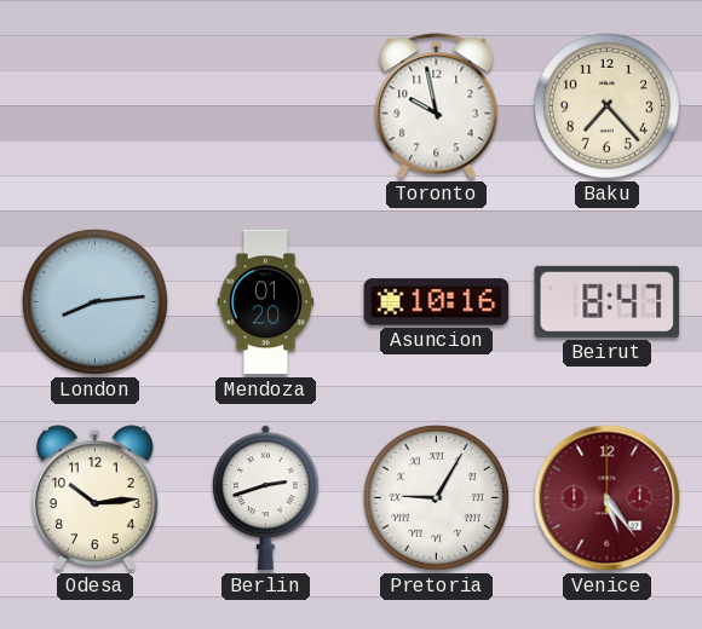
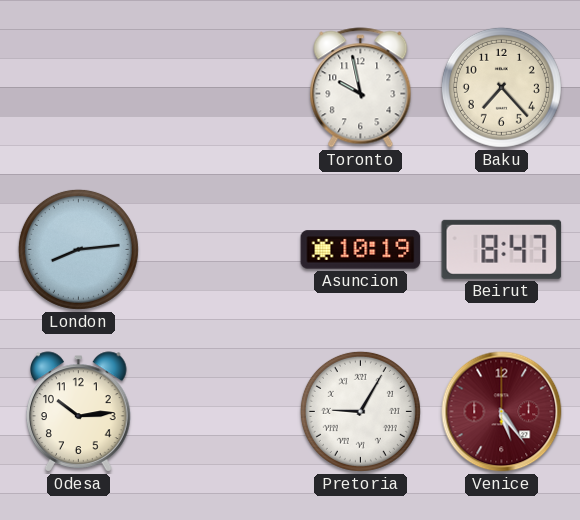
Mendoza: 01:20 -> none (266, 302)
Asuncion: 10:16 -> 10:19 (361, 250)
Berlin: 2:42 -> none (265, 498)
